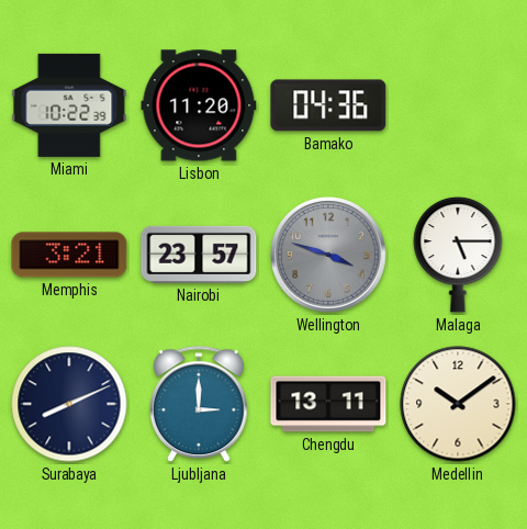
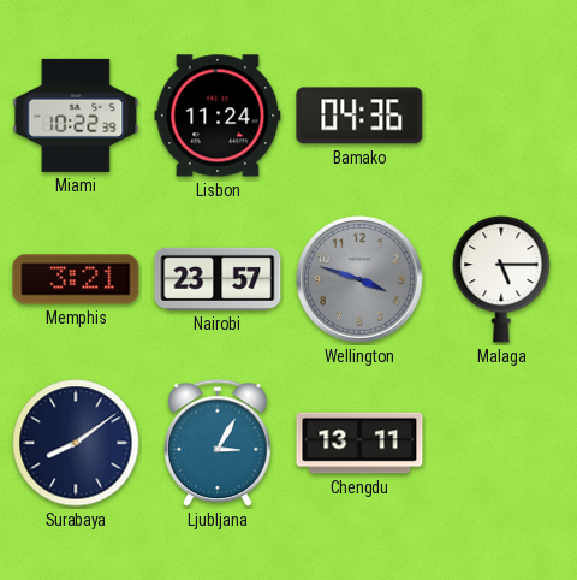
Lisbon: 11:20 -> 11:24 (218, 116)
Surabaya: 8:11 -> 8:09 (76, 443)
Ljubljana: 3:00 -> 3:05 (219, 444)
Medellin: 10:09 -> none (458, 404)
